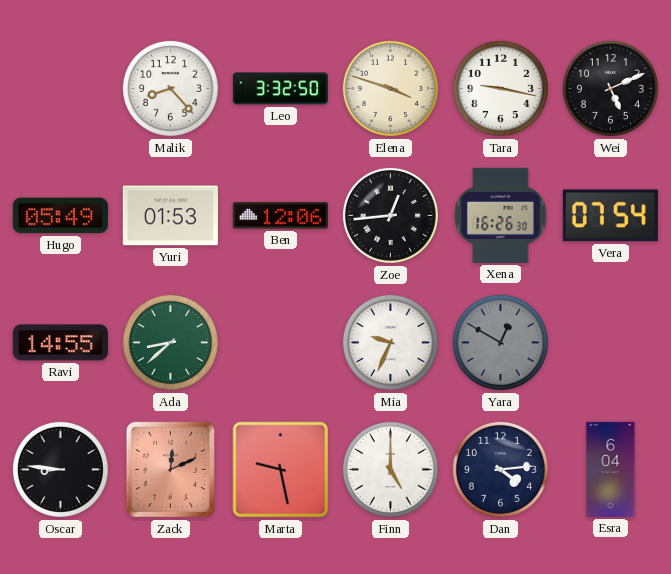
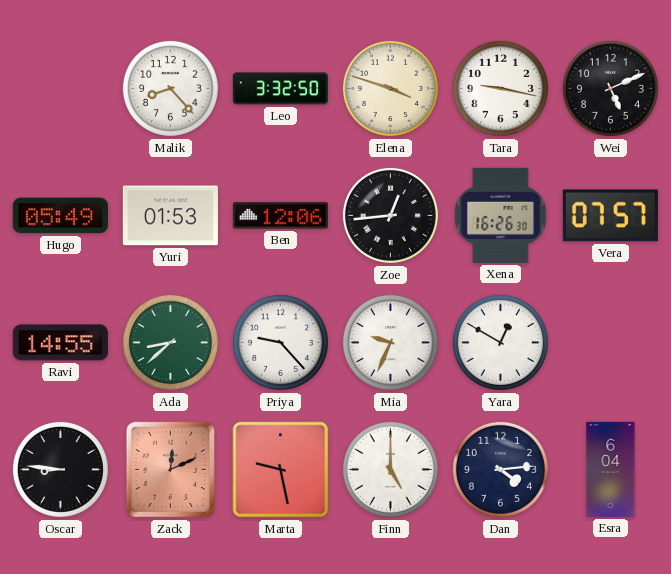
Vera: 07:54 -> 07:57 (610, 216)
Priya: none -> 9:23 (280, 342)
Yara dial: grey -> white (500, 342)
